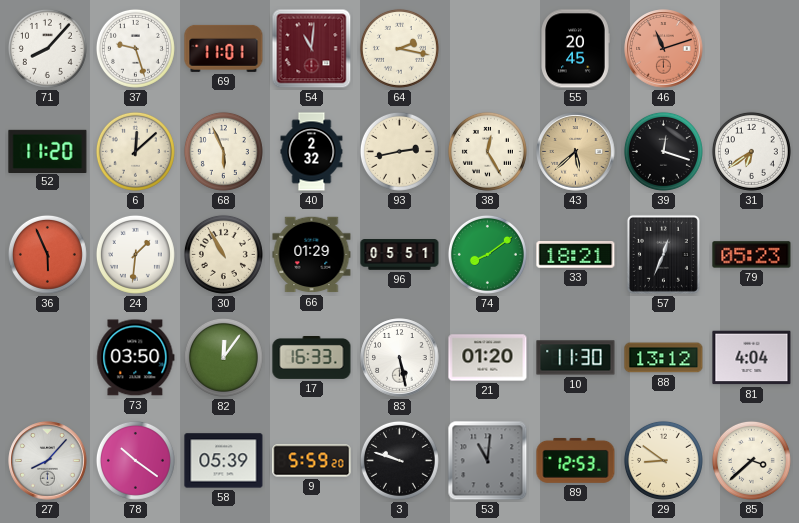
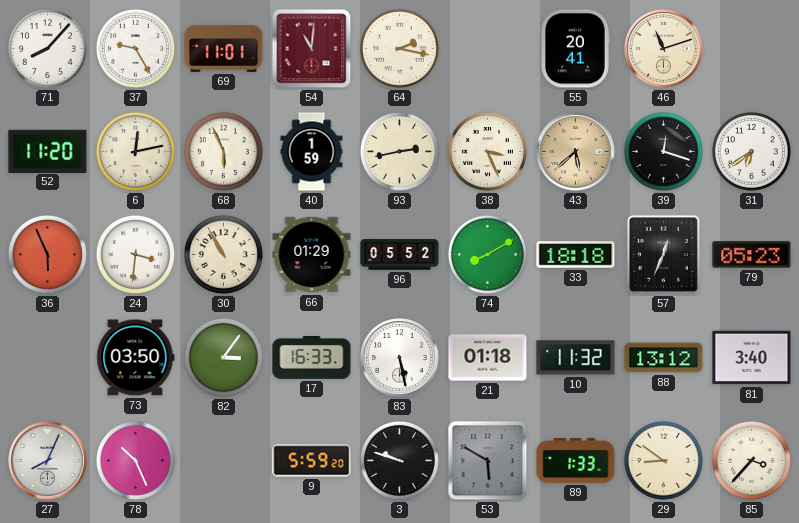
37: 9:27 -> 9:25 (135, 48)
55: 20:45 -> 20:41 (575, 49)
46 dial: salmon -> cream (664, 49)
6: 12:08 -> 12:13 (135, 151)
40: 2:32 -> 1:59 (312, 152)
38: 12:25 -> 3:26 (487, 151)
24: 1:31 -> 3:31 (135, 254)
96: 05:51 -> 05:52 (400, 255)
74: 8:09 -> 8:10 (487, 254)
33: 18:21 -> 18:18 (576, 255)
82: 12:06 -> 3:06 (223, 357)
21: 01:20 -> 01:18 (488, 358)
10: 11:30 -> 11:32 (576, 358)
81: 4:04 -> 3:40 (752, 358)
27: 8:07 -> 8:04 (48, 461)
78: 10:21 -> 10:26 (135, 460)
58: 05:39 -> none (224, 461)
53: 11:01 -> 5:50 (488, 461)
89: 12:53 -> 1:33 (576, 460)
85: 3:38 -> 3:37 (751, 460)
